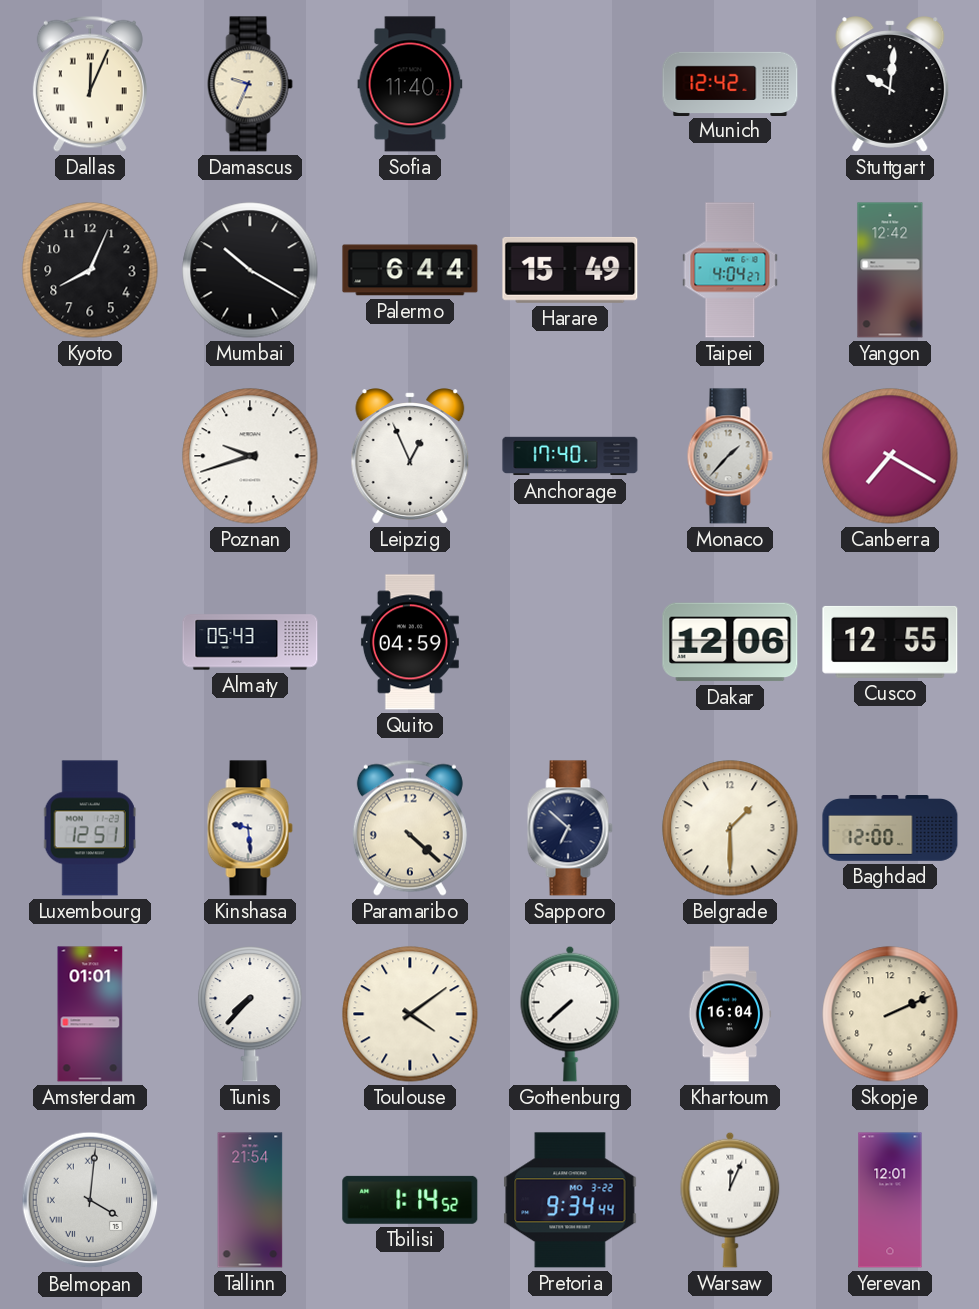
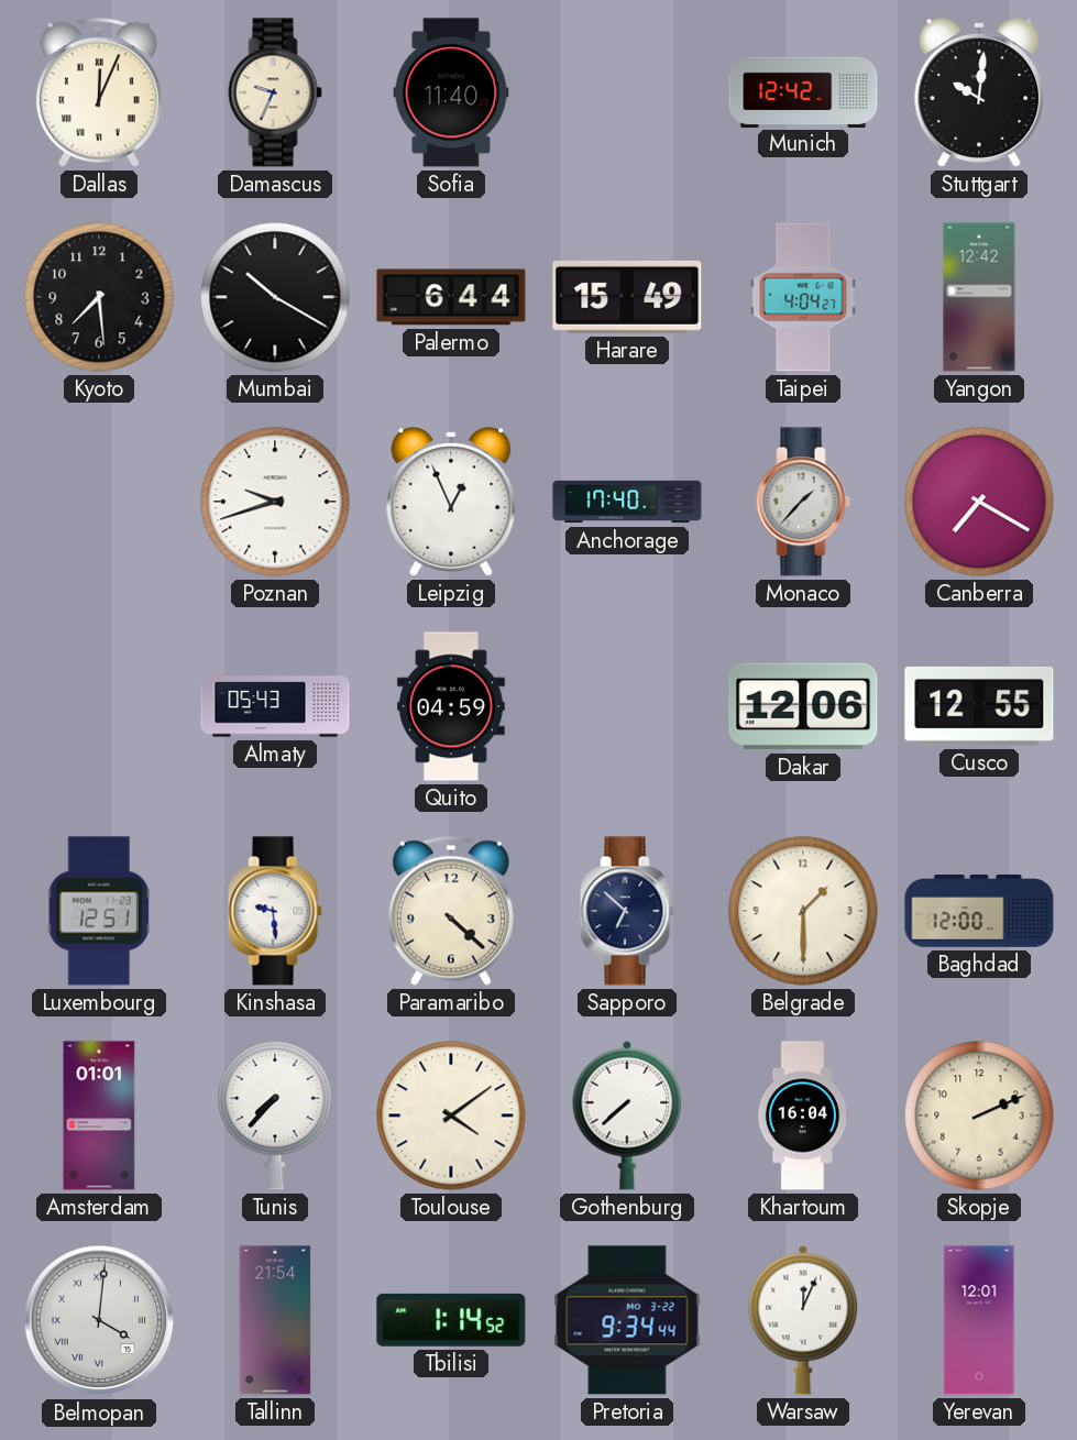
Kyoto: 8:04 -> 7:29 (99, 297)
